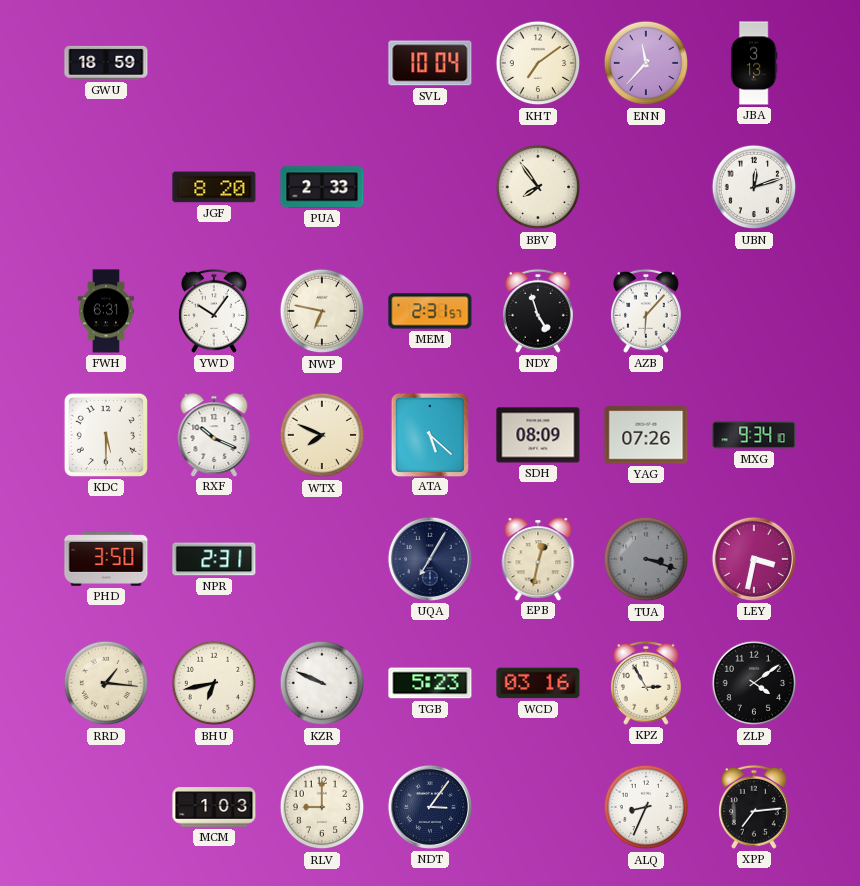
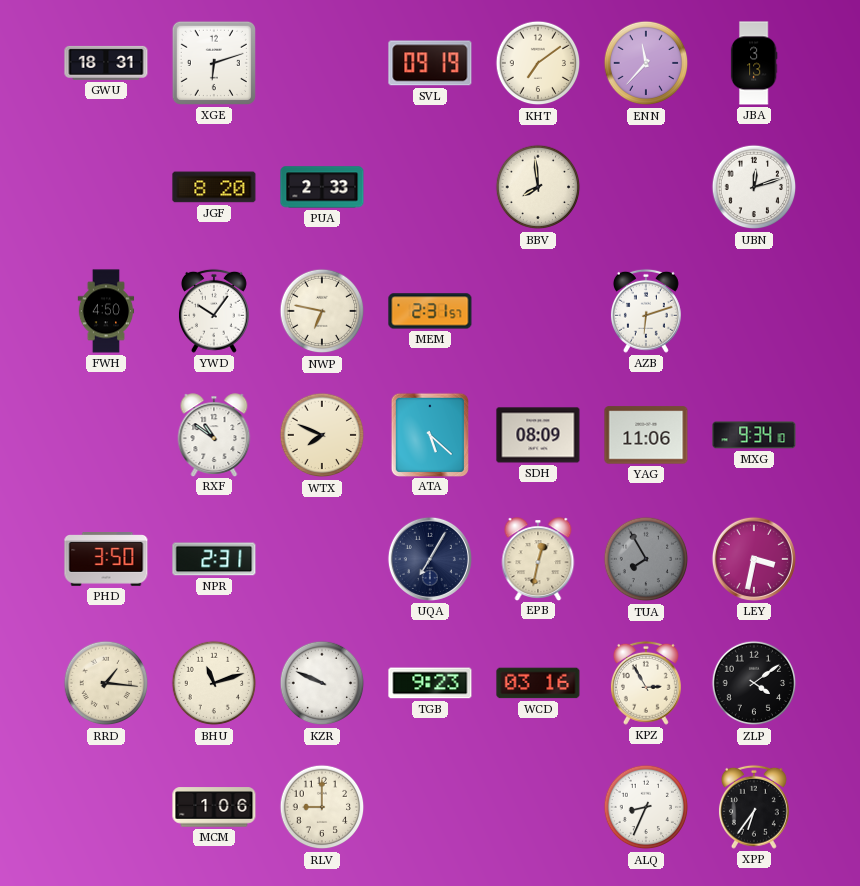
GWU: 18:59 -> 18:31 (106, 63)
XGE: none -> 6:12 (214, 63)
SVL: 10:04 -> 09:19 (430, 63)
BBV: 7:54 -> 7:59 (538, 187)
FWH: 6:31 -> 4:50 (106, 311)
NDY: 4:57 -> none (538, 311)
AZB: 6:07 -> 6:12 (646, 311)
KDC: 5:30 -> none (106, 435)
RXF: 10:19 -> 10:51 (214, 435)
YAG: 07:26 -> 11:06 (646, 435)
TUA: 3:18 -> 7:55 (646, 559)
BHU: 6:43 -> 11:12 (214, 683)
TGB: 5:23 -> 9:23 (430, 683)
MCM: 1:03 -> 1:06 (214, 807)
NDT: 3:06 -> none (430, 807)
XPP: 7:14 -> 6:36 (754, 807)
